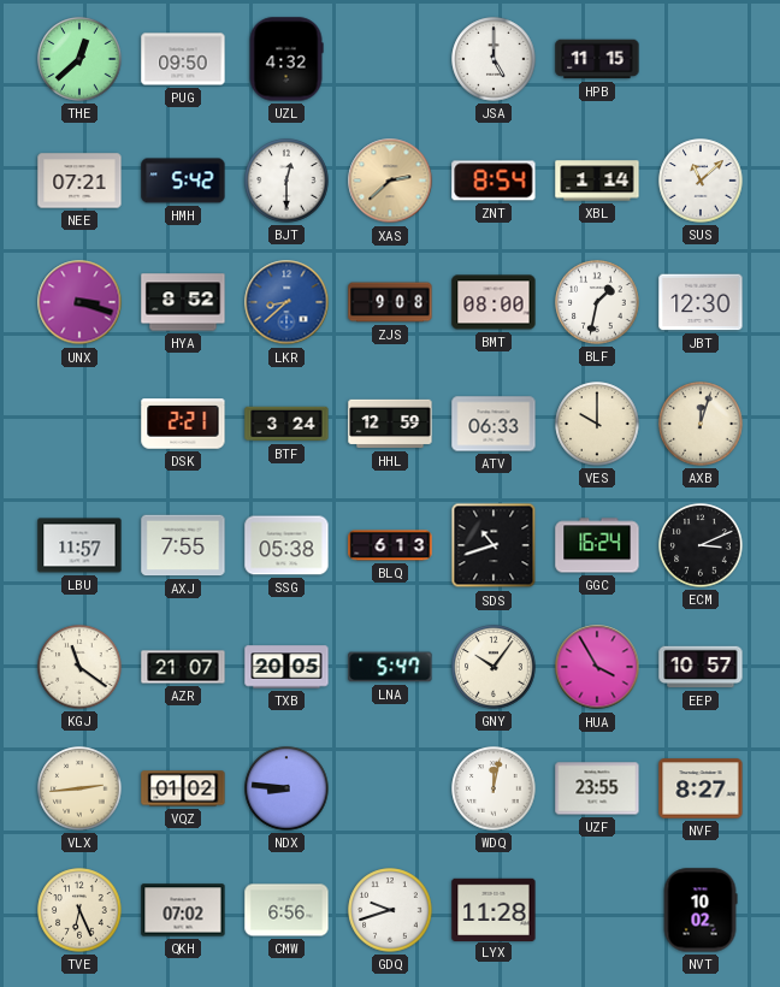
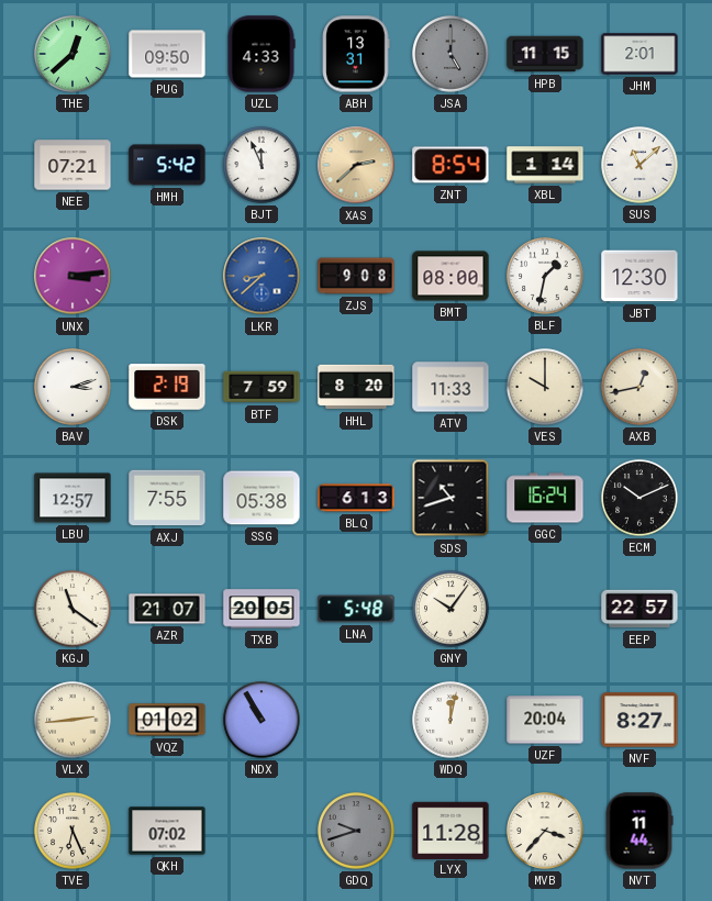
UZL: 4:32 -> 4:33 (262, 54)
ABH: none -> 13:31 (356, 54)
JSA dial: white -> grey (450, 54)
JHM: none -> 2:01 (639, 54)
BJT: 12:30 -> 11:56 (262, 165)
UNX: 3:18 -> 3:14 (73, 276)
HYA: 8:52 -> none (183, 302)
BAV: none -> 3:12 (73, 387)
DSK: 2:21 -> 2:19 (167, 387)
BTF: 3:24 -> 7:59 (262, 387)
HHL: 12:59 -> 8:20 (356, 387)
ATV: 06:33 -> 11:33 (450, 387)
AXB: 12:03 -> 12:43 (639, 387)
LBU: 11:57 -> 12:57 (73, 498)
ECM: 3:11 -> 10:11 (639, 498)
LNA: 5:47 -> 5:48 (356, 609)
HUA: 3:55 -> none (597, 667)
EEP: 10:57 -> 22:57 (639, 609)
NDX: 8:46 -> 10:55 (262, 720)
UZF: 23:55 -> 20:04 (545, 720)
CMW: 6:56 -> none (286, 910)
GDQ dial: white -> grey (356, 831)
MVB: none -> 3:37 (545, 831)
NVT: 10:02 -> 11:44 (639, 831)
